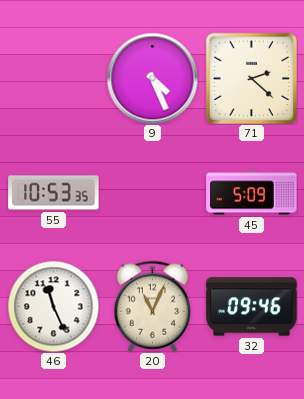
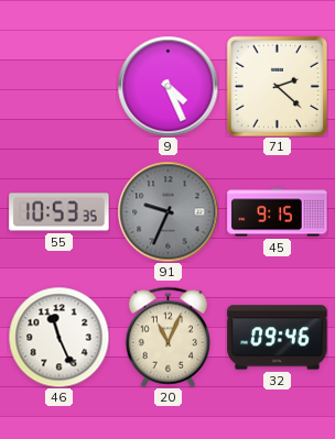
91: none -> 9:34 (167, 211)
45: 5:09 -> 9:15 (278, 212)
